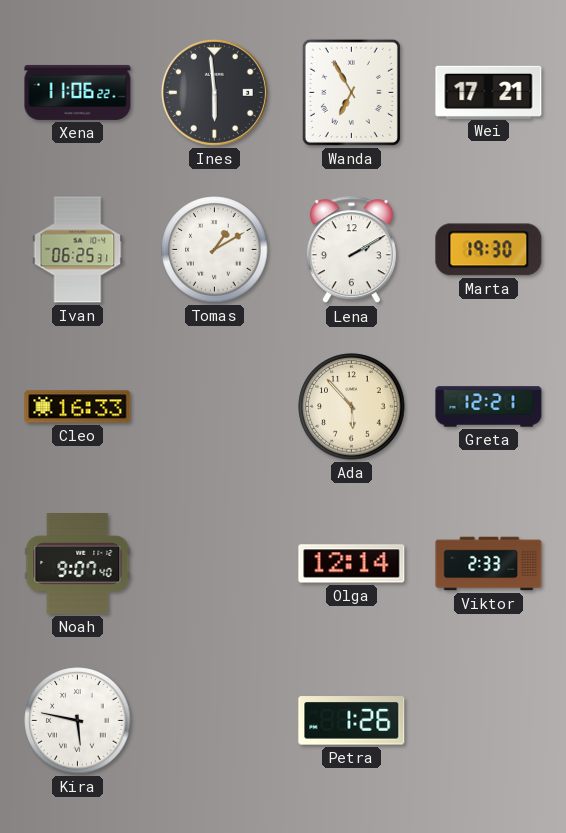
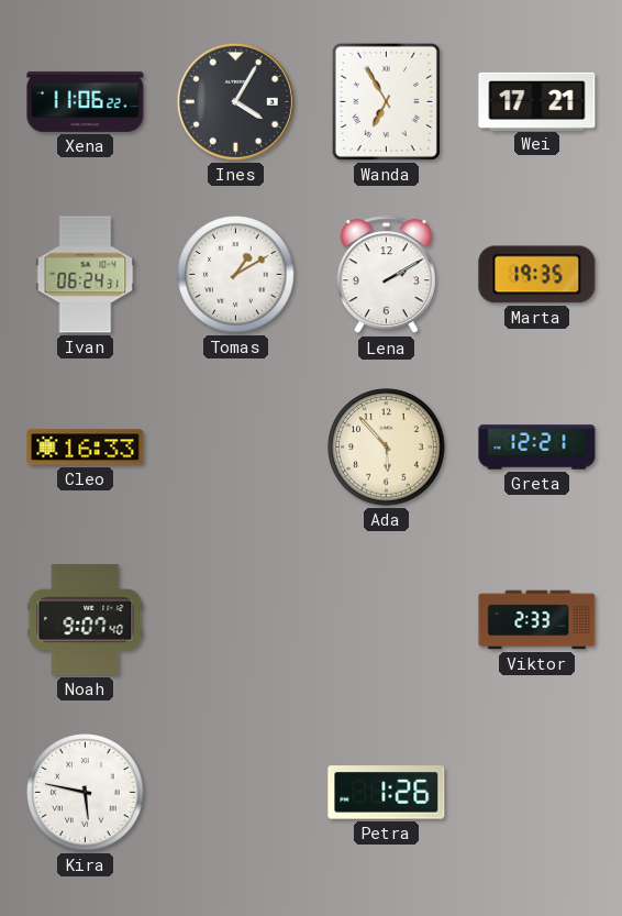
Ines: 5:59 -> 4:05 (235, 101)
Ivan: 06:25 -> 06:24 (86, 275)
Marta: 19:30 -> 19:35 (537, 275)
Olga: 12:14 -> none (352, 564)
